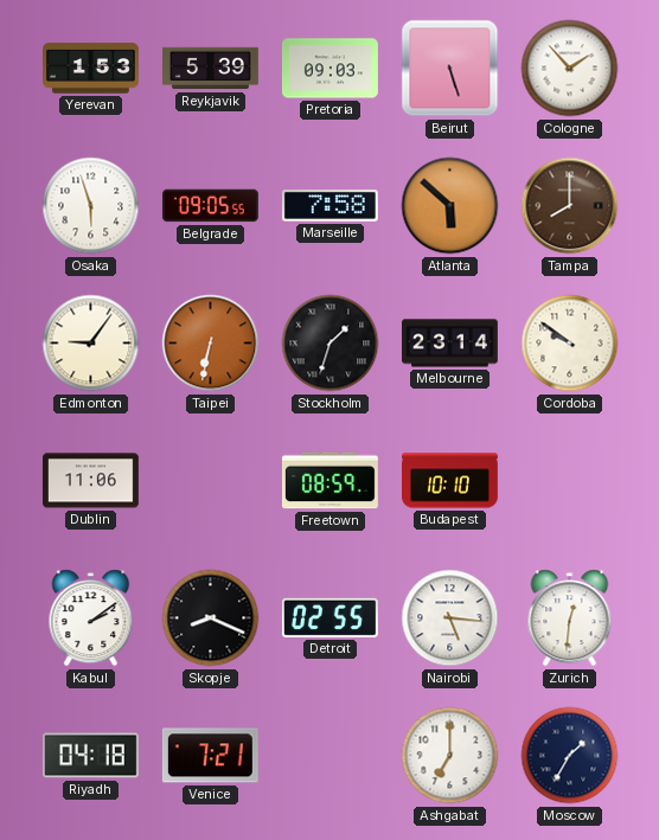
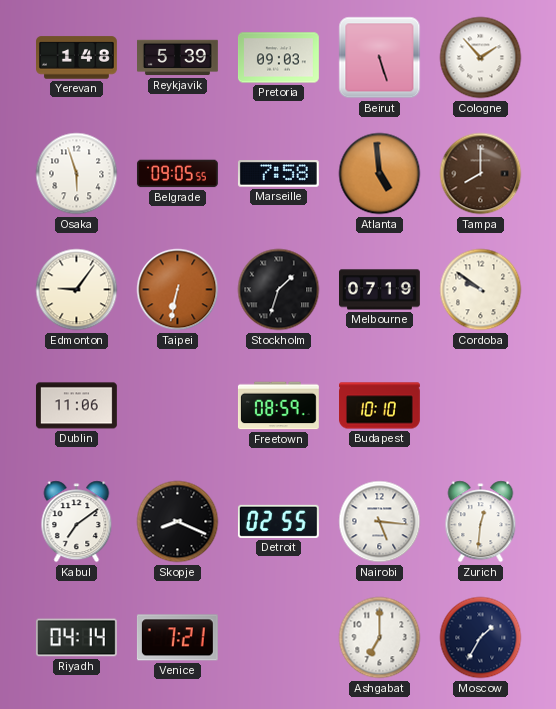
Yerevan: 1:53 -> 1:48 (77, 58)
Atlanta: 5:52 -> 4:59 (380, 174)
Melbourne: 23:14 -> 07:19 (380, 290)
Kabul: 2:09 -> 7:09 (77, 522)
Riyadh: 04:18 -> 04:14 (76, 638)
